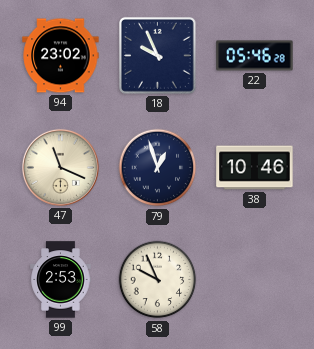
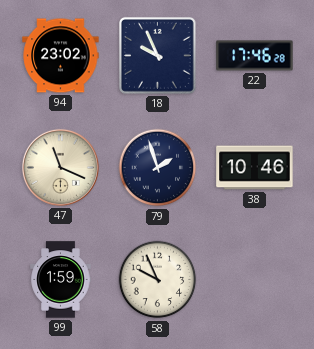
22: 05:46 -> 17:46 (255, 56)
79: 12:57 -> 1:57 (158, 168)
99: 2:53 -> 1:59 (61, 280)
